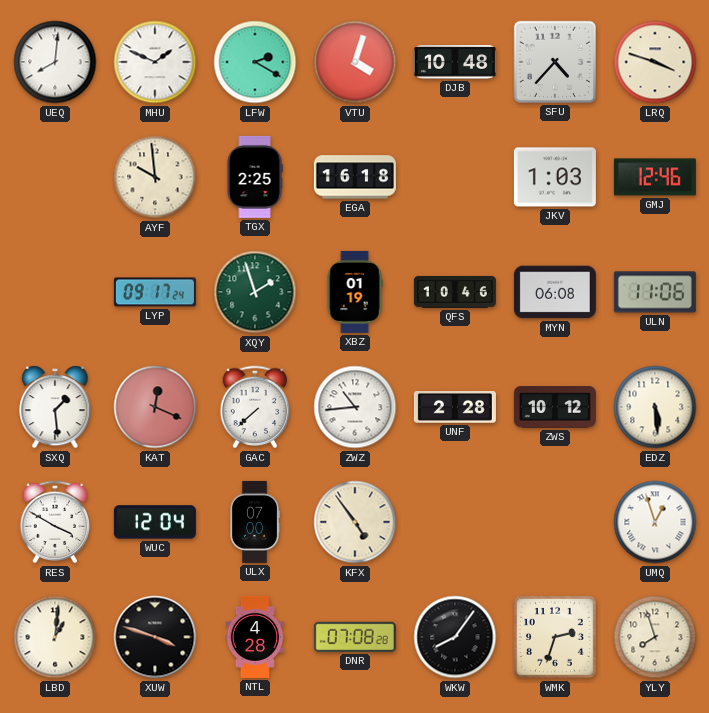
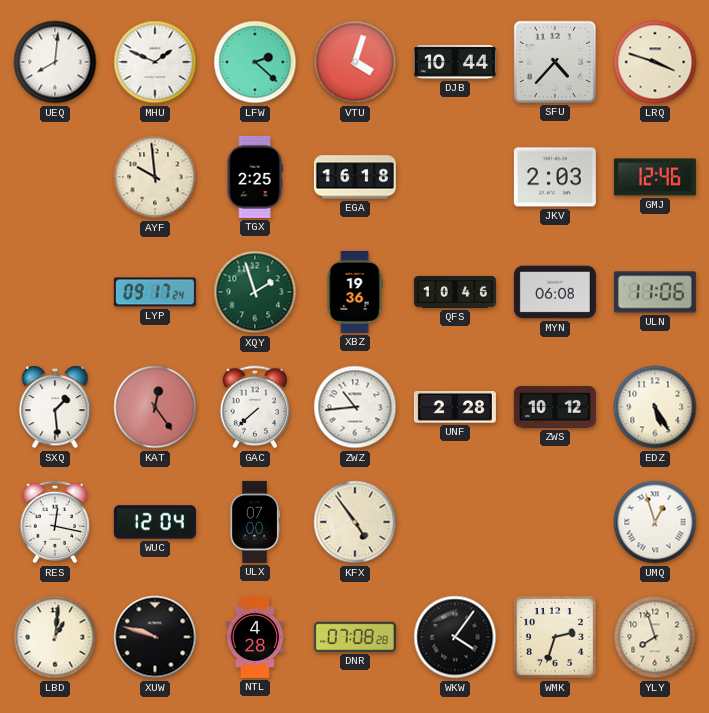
LFW: 2:20 -> 2:22 (255, 62)
DJB: 10:48 -> 10:44 (455, 62)
JKV: 1:03 -> 2:03 (555, 177)
XBZ: 01:19 -> 19:36 (355, 292)
KAT: 12:19 -> 12:24 (155, 407)
EDZ: 5:29 -> 5:25 (655, 407)
RES: 3:50 -> 12:17 (55, 522)
XUW: 3:48 -> 9:48 (155, 637)
WKW: 8:06 -> 4:06 (455, 637)
